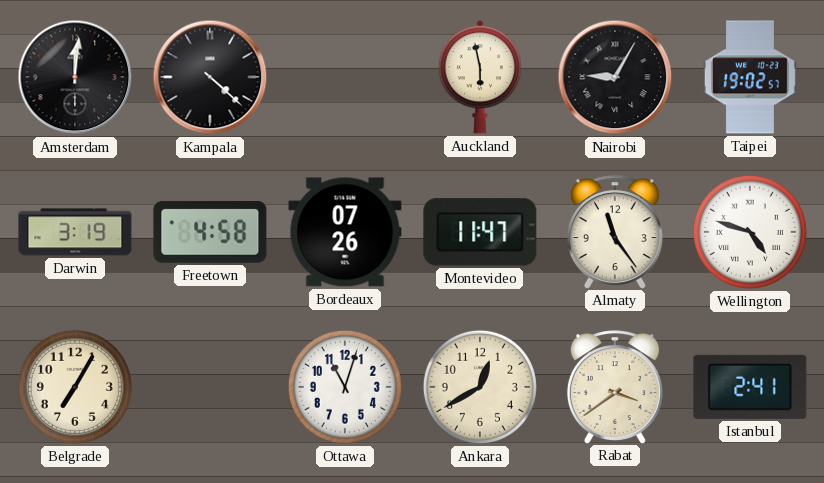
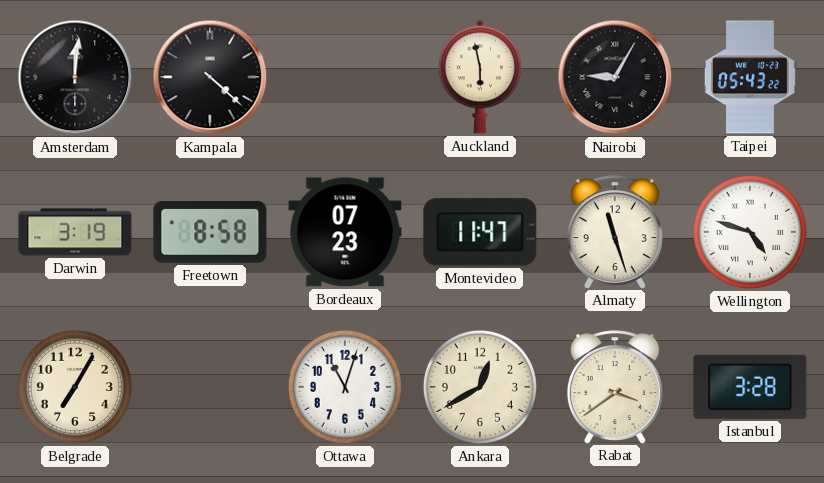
Taipei: 19:02 -> 05:43 (750, 77)
Freetown: 4:58 -> 8:58 (210, 232)
Bordeaux: 07:26 -> 07:23 (345, 232)
Almaty: 11:24 -> 11:27 (615, 232)
Istanbul: 2:41 -> 3:28 (750, 387)
